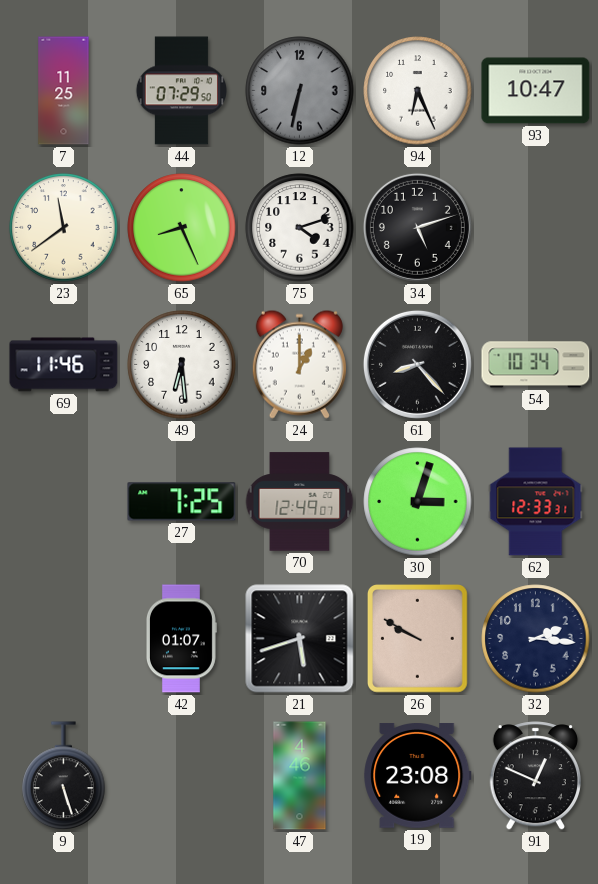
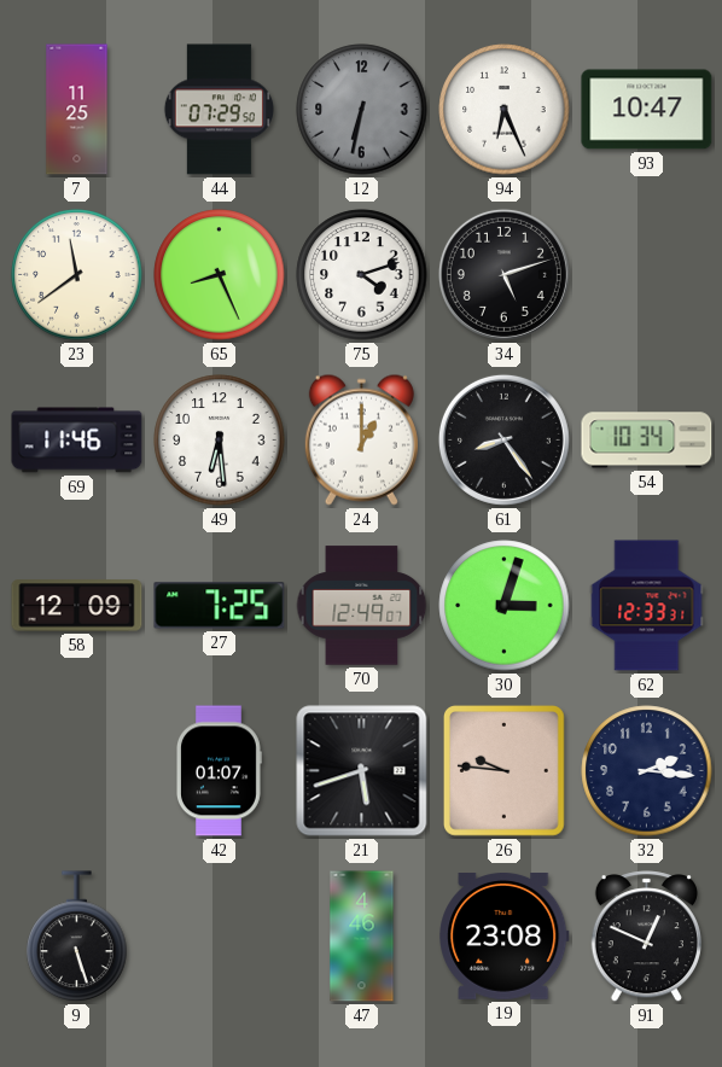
61: 8:23 -> 8:24 (503, 439)
58: none -> 12:09 (77, 606)
26: 9:50 -> 9:46 (505, 771)
